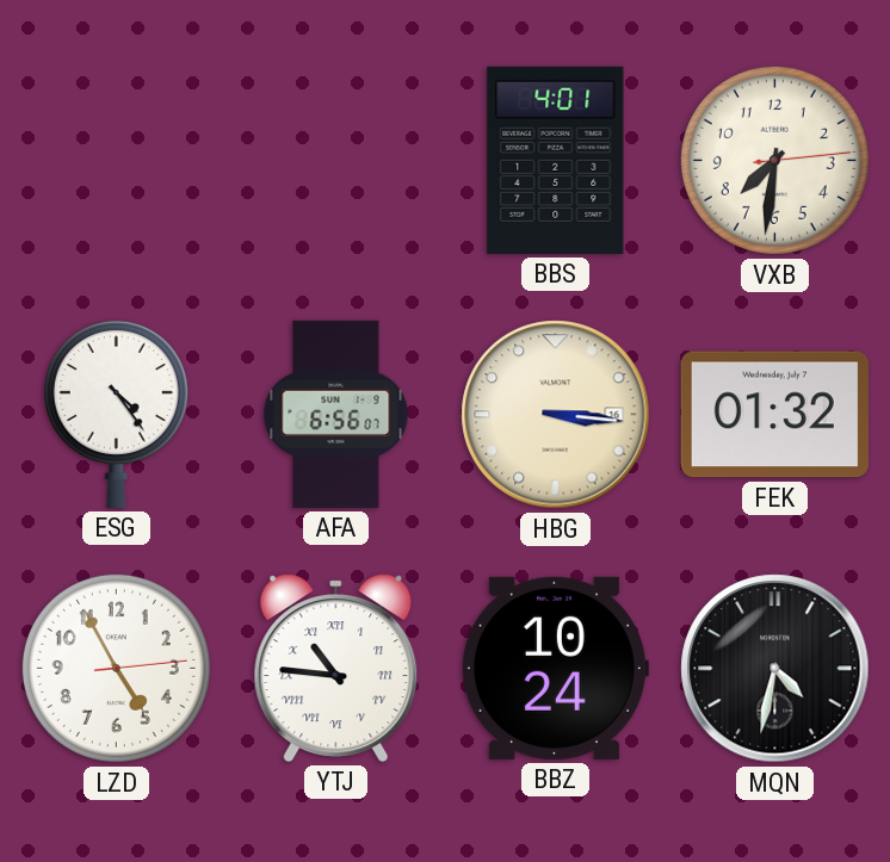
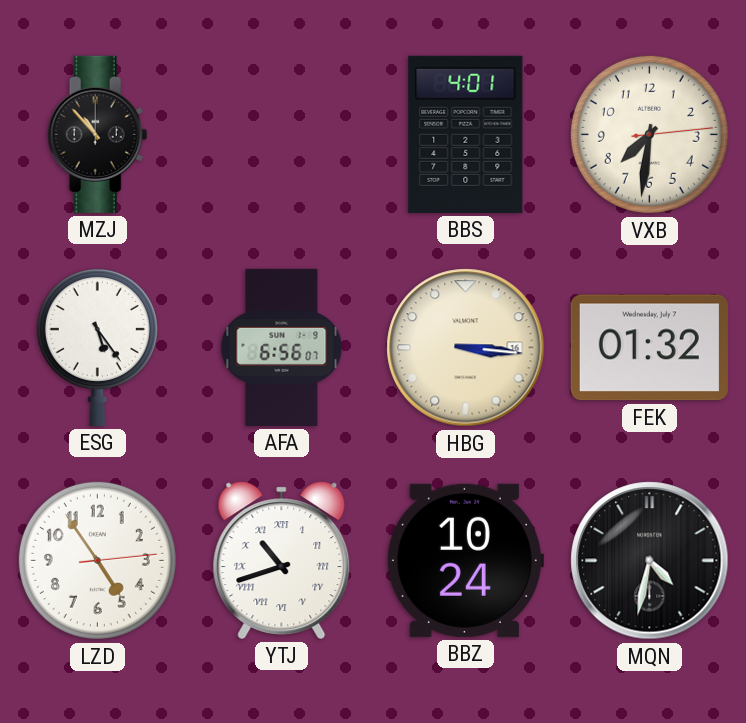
MZJ: none -> 10:53 (98, 134)
ESG: 4:24 -> 5:24 (97, 347)
LZD: 4:55 -> 4:54 (97, 560)
YTJ: 10:46 -> 10:42 (282, 560)
